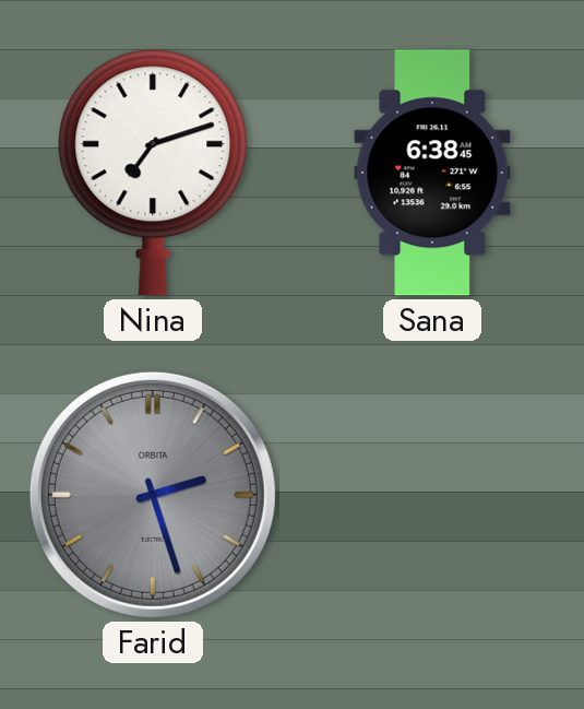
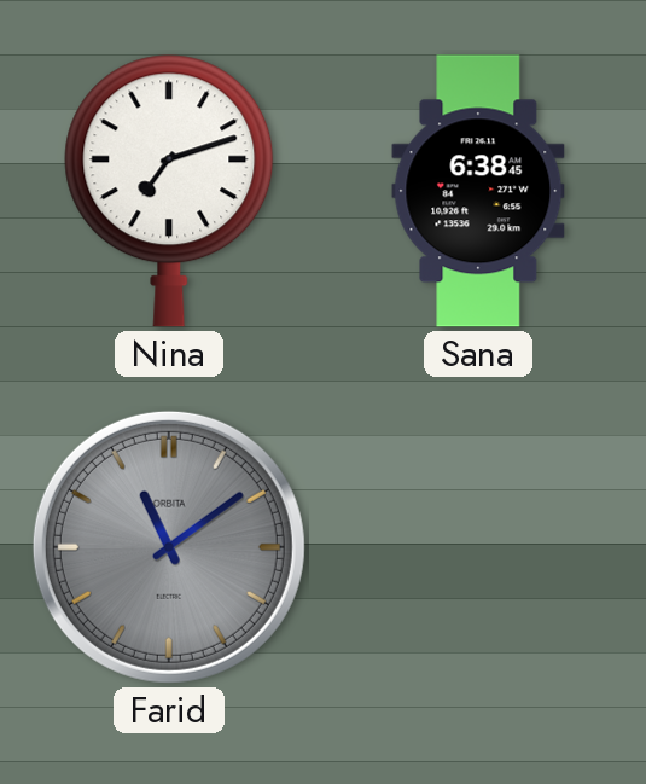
Farid: 2:27 -> 11:09 (169, 547)
